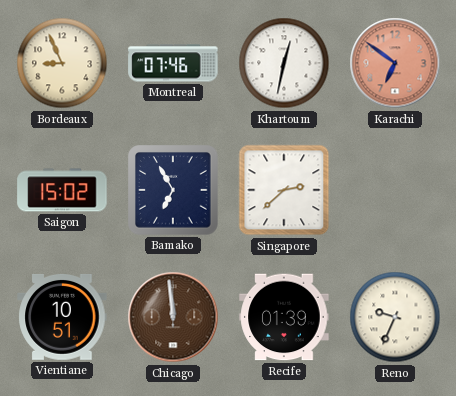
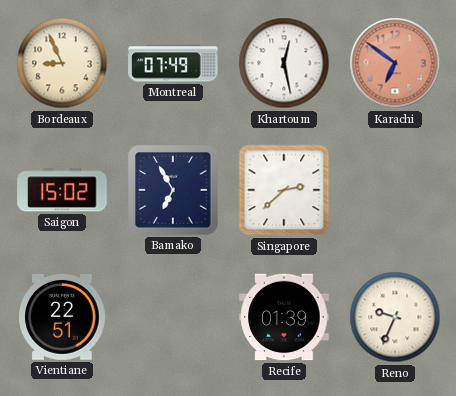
Montreal: 07:46 -> 07:49 (173, 63)
Khartoum: 12:32 -> 12:28 (284, 63)
Vientiane: 10:51 -> 22:51 (62, 317)
Chicago: 11:59 -> none (173, 317)
